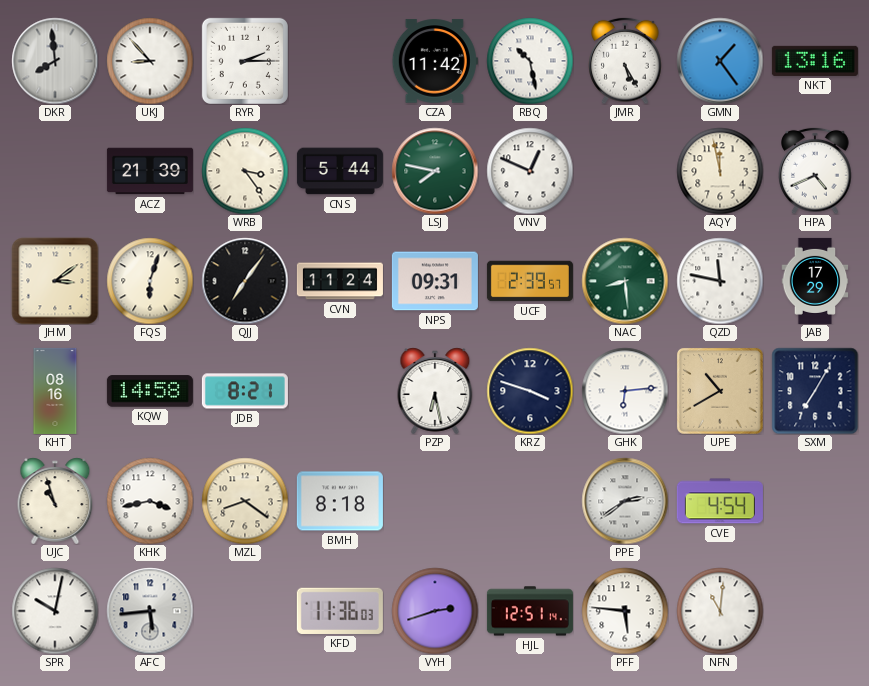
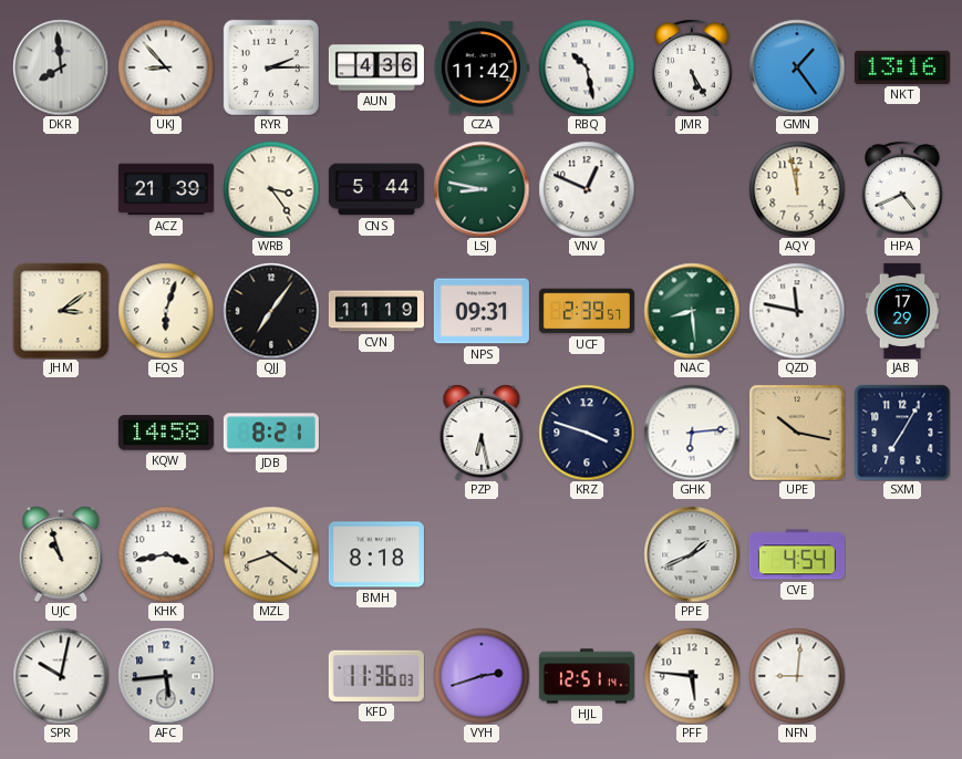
AUN: none -> 4:36 (376, 67)
LSJ: 7:47 -> 8:47 (482, 189)
CVN: 11:24 -> 11:19 (376, 311)
KHT: 08:16 -> none (55, 391)
UPE: 10:40 -> 10:17 (797, 433)
PPE: 2:39 -> 1:41 (692, 554)
NFN: 11:01 -> 9:01 (797, 676)
